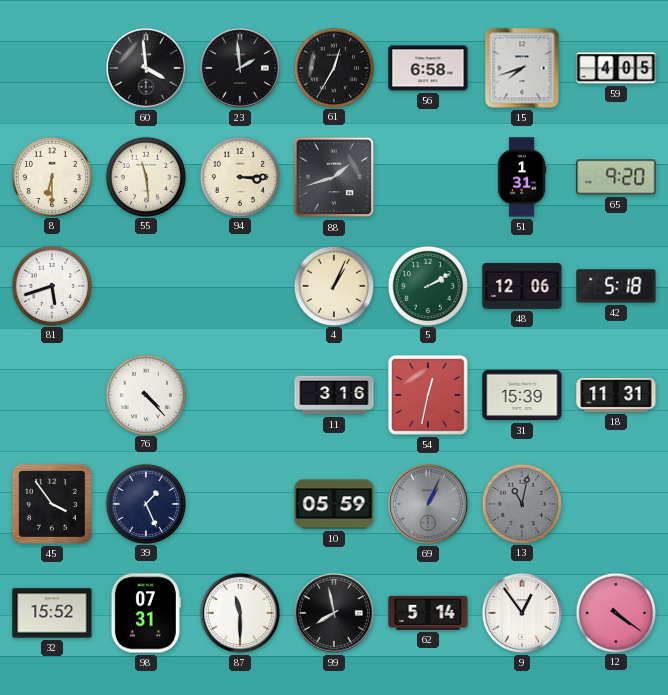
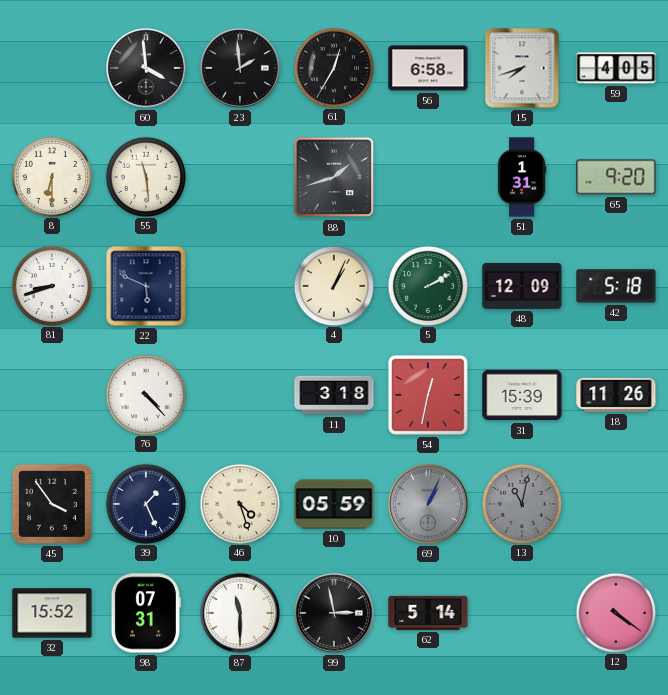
94: 3:15 -> none (239, 176)
81: 5:42 -> 8:42 (51, 285)
22: none -> 5:49 (146, 286)
48: 12:06 -> 12:09 (522, 286)
11: 3:16 -> 3:18 (334, 395)
18: 11:31 -> 11:26 (616, 395)
46: none -> 4:27 (239, 503)
99: 7:58 -> 2:58 (334, 613)
9: 12:54 -> none (522, 613)
